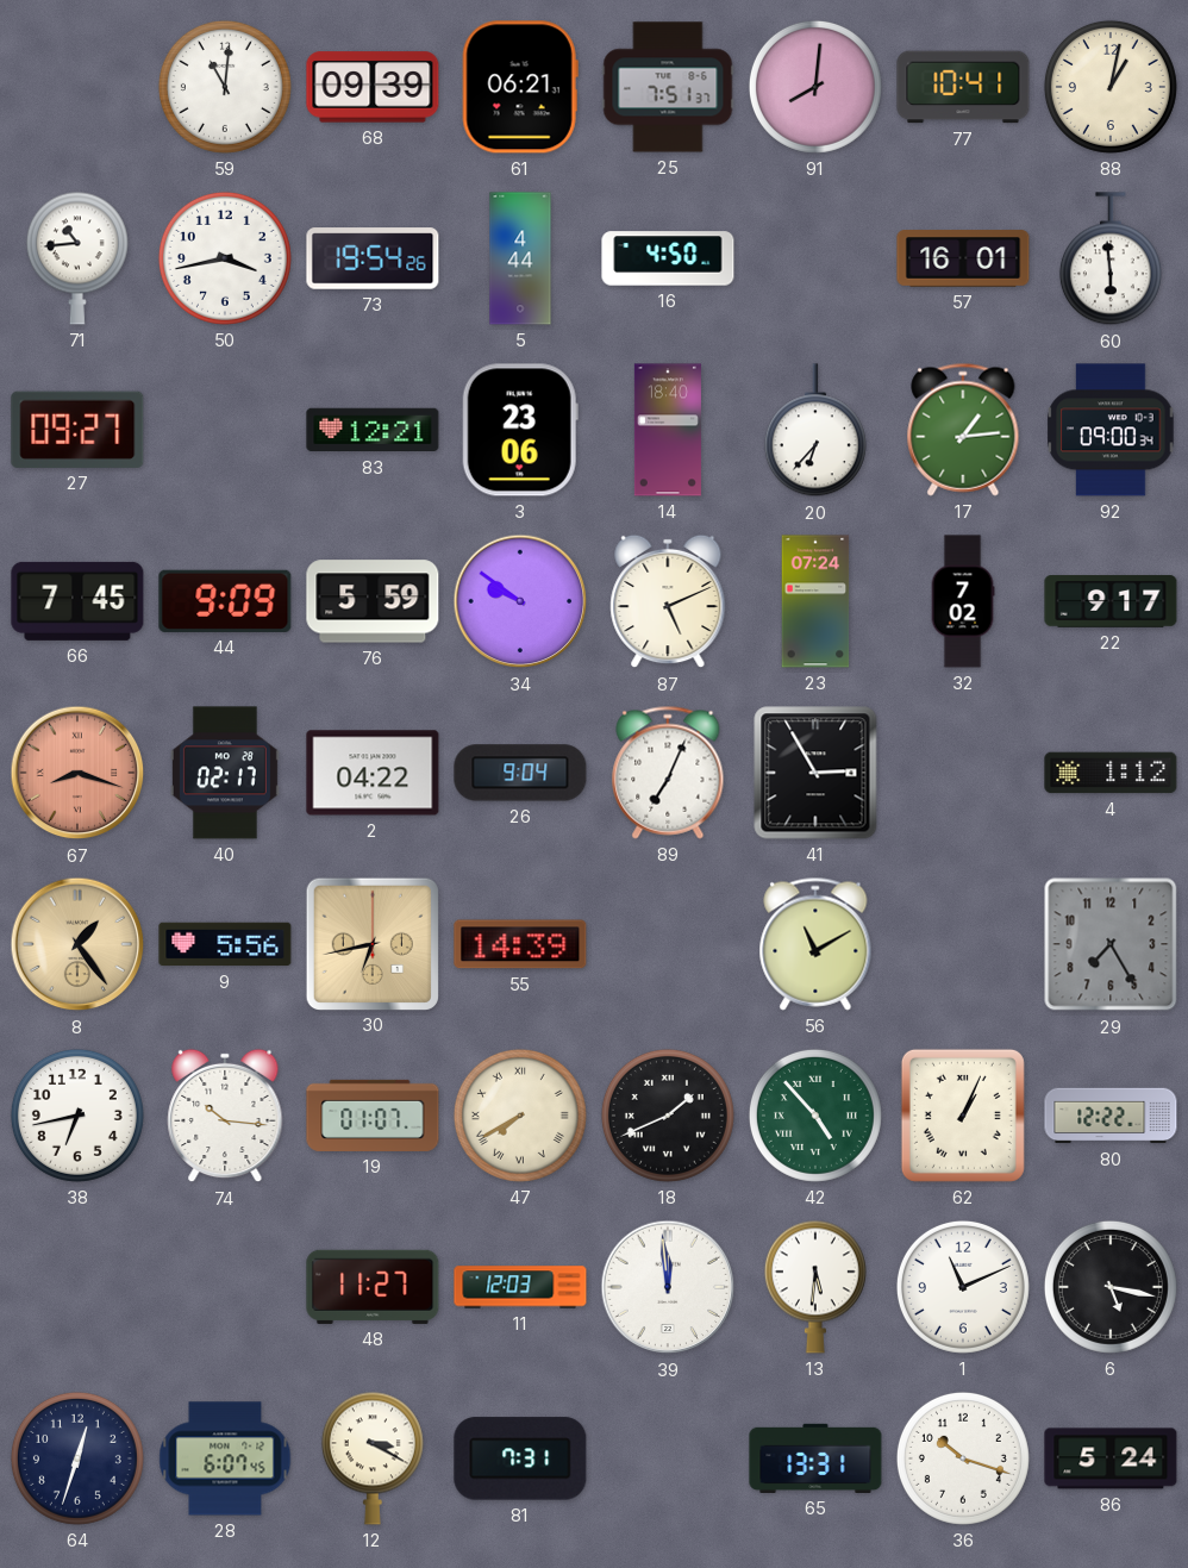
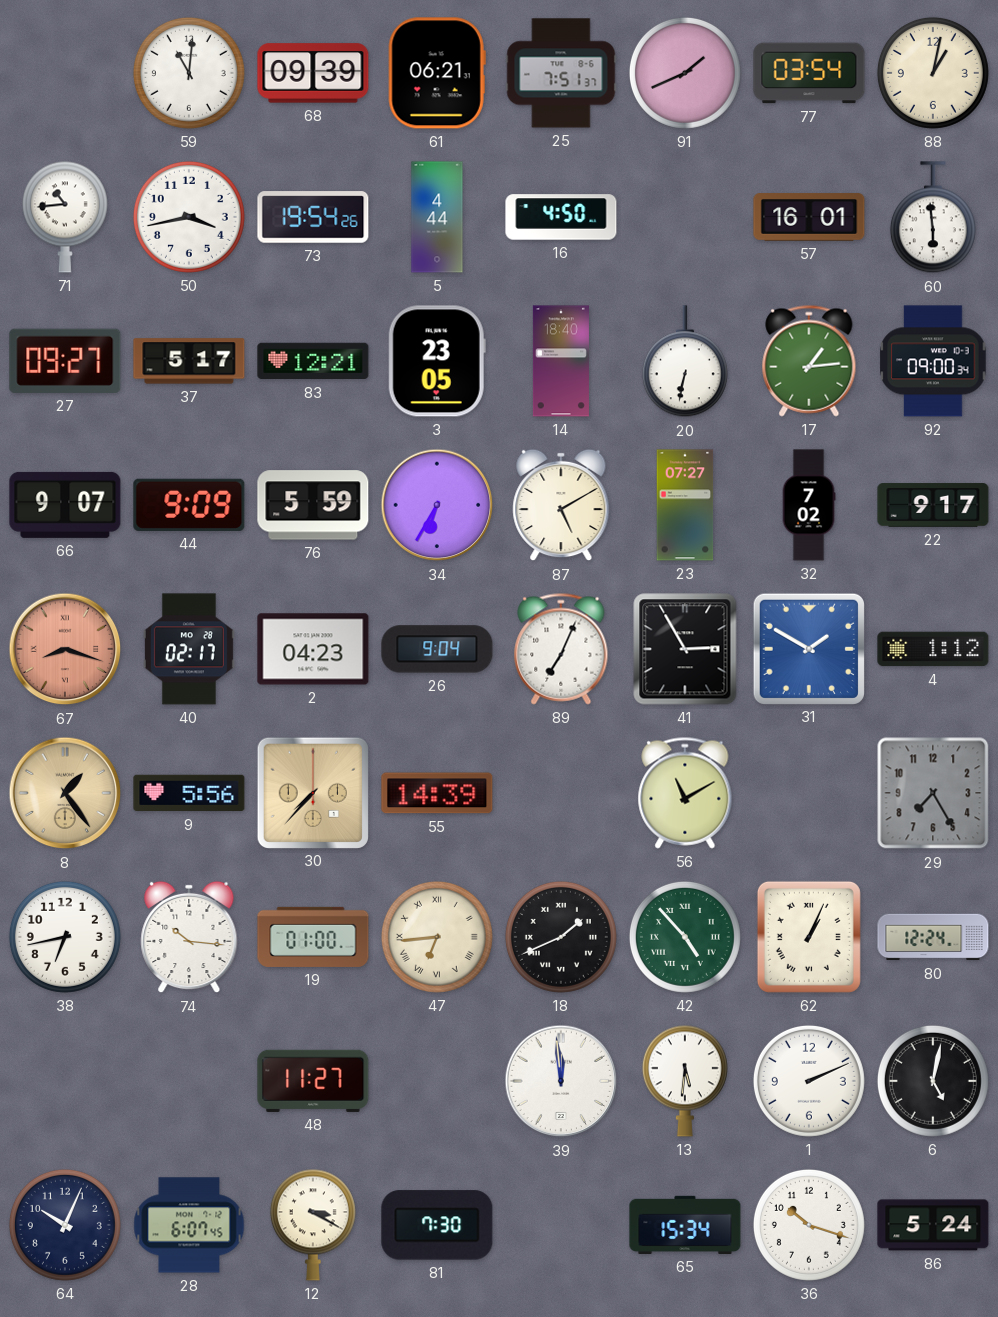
91: 8:01 -> 1:41 (685, 73)
77: 10:41 -> 03:54 (809, 73)
37: none -> 5:17 (189, 361)
3: 23:06 -> 23:05 (437, 361)
20: 6:37 -> 6:32 (685, 362)
66: 7:45 -> 9:07 (65, 505)
34: 9:51 -> 6:35 (437, 505)
87: 5:11 -> 5:10 (561, 505)
23: 07:24 -> 07:27 (685, 505)
2: 04:22 -> 04:23 (313, 649)
31: none -> 1:50 (808, 648)
30: 6:43 -> 7:37 (312, 792)
19: 01:07 -> 01:00 (313, 937)
47: 7:40 -> 6:44 (437, 937)
80: 12:22 -> 12:24 (933, 937)
11: 12:03 -> none (520, 1287)
1: 11:11 -> 2:11 (809, 1081)
6: 5:17 -> 5:02 (933, 1081)
64: 12:33 -> 10:04 (65, 1225)
81: 7:31 -> 7:30 (437, 1225)
65: 13:31 -> 15:34 (685, 1225)
